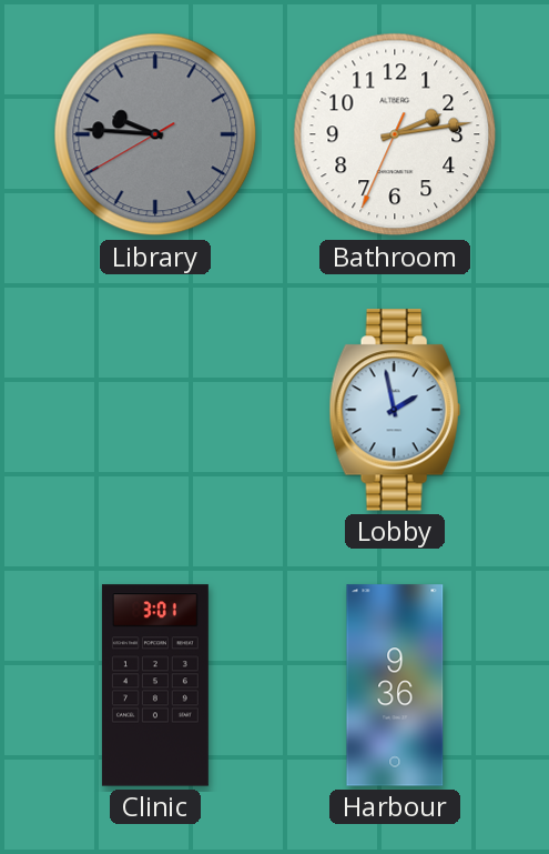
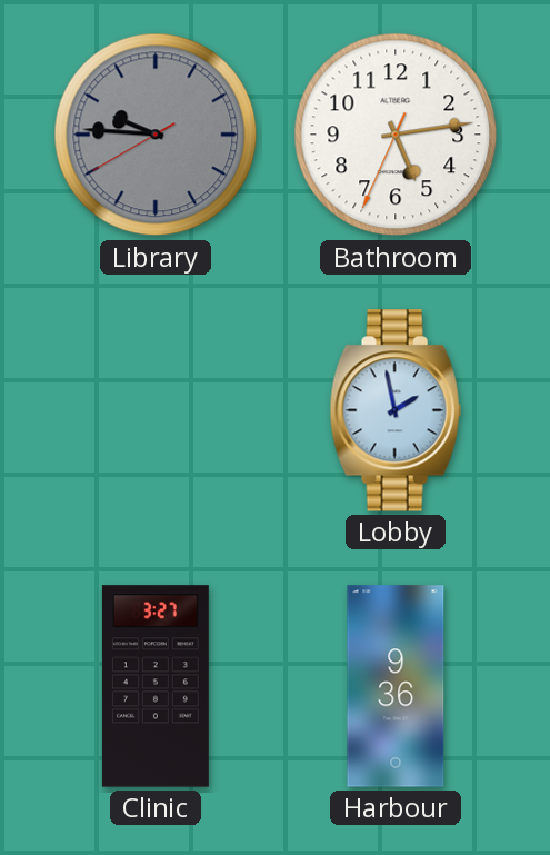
Bathroom: 2:13 -> 5:13 (396, 135)
Clinic: 3:01 -> 3:27 (156, 686)
